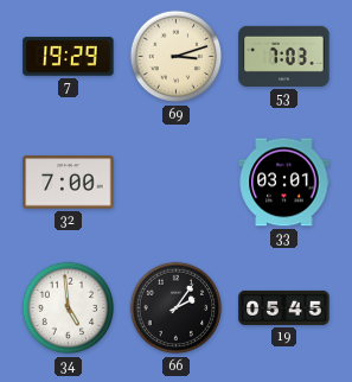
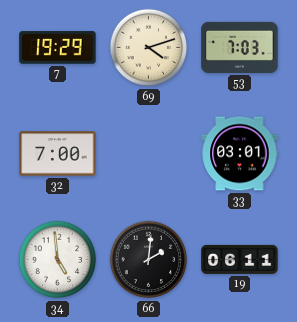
69: 3:12 -> 4:12 (149, 48)
66: 2:06 -> 2:01 (149, 260)
19: 05:45 -> 06:11 (240, 259)
